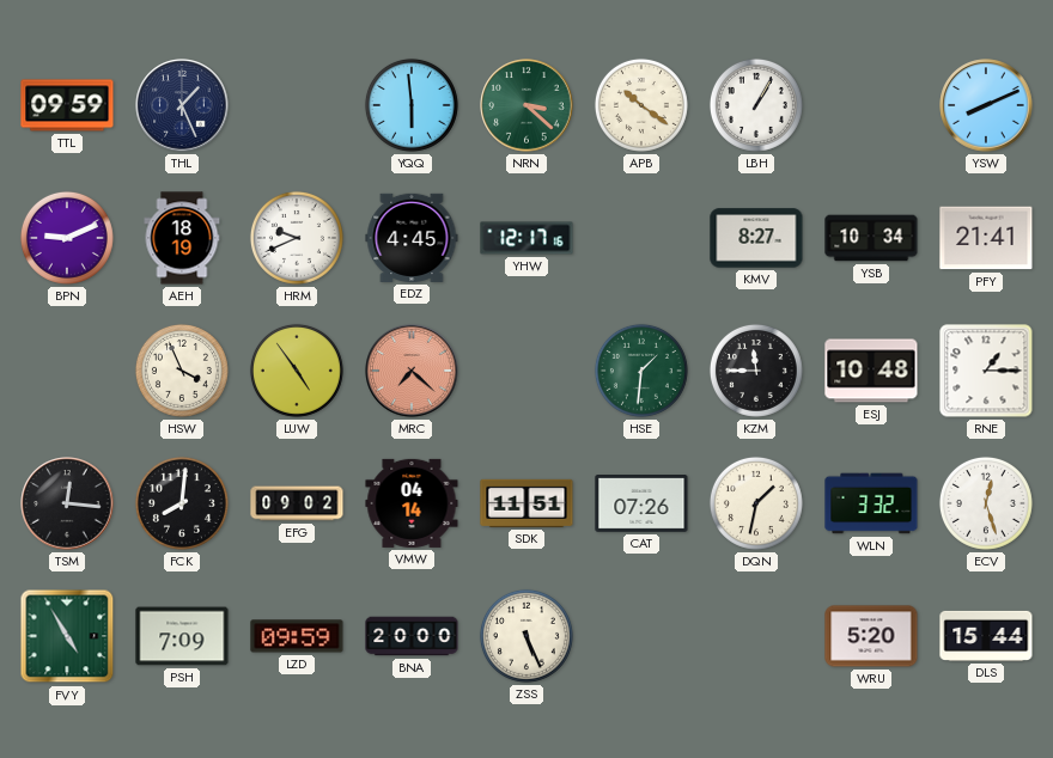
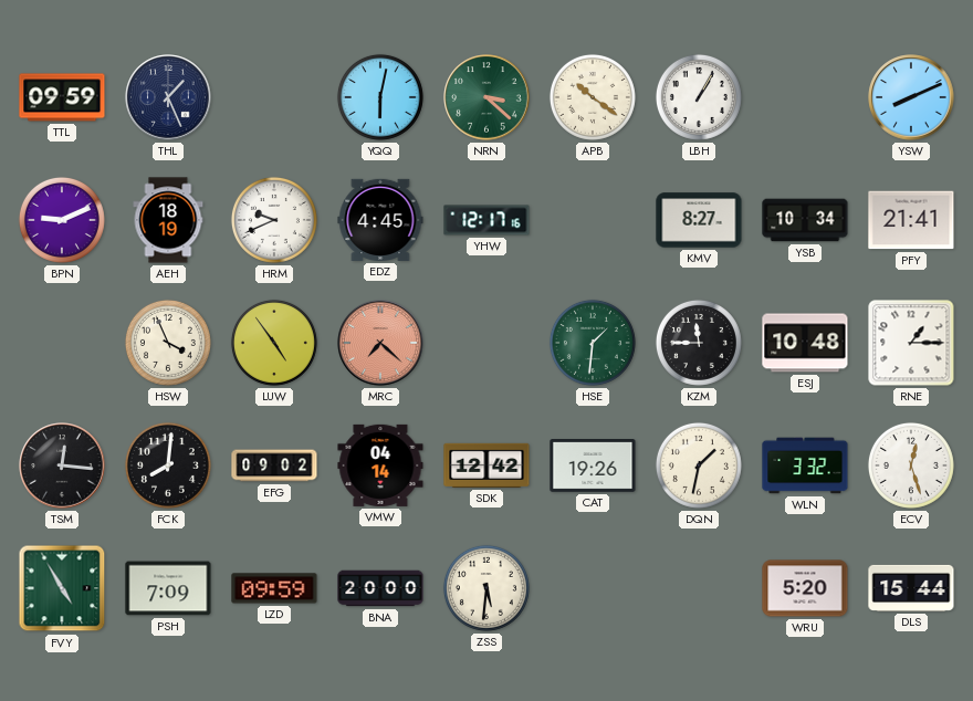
YQQ: 5:59 -> 6:02 (380, 97)
SDK: 11:51 -> 12:42 (486, 465)
CAT: 07:26 -> 19:26 (593, 467)
ZSS: 5:26 -> 5:31 (486, 588)
